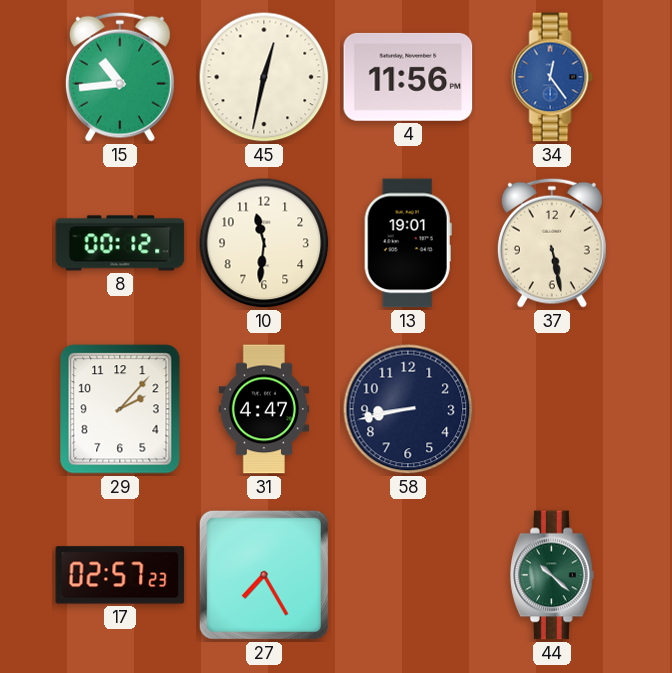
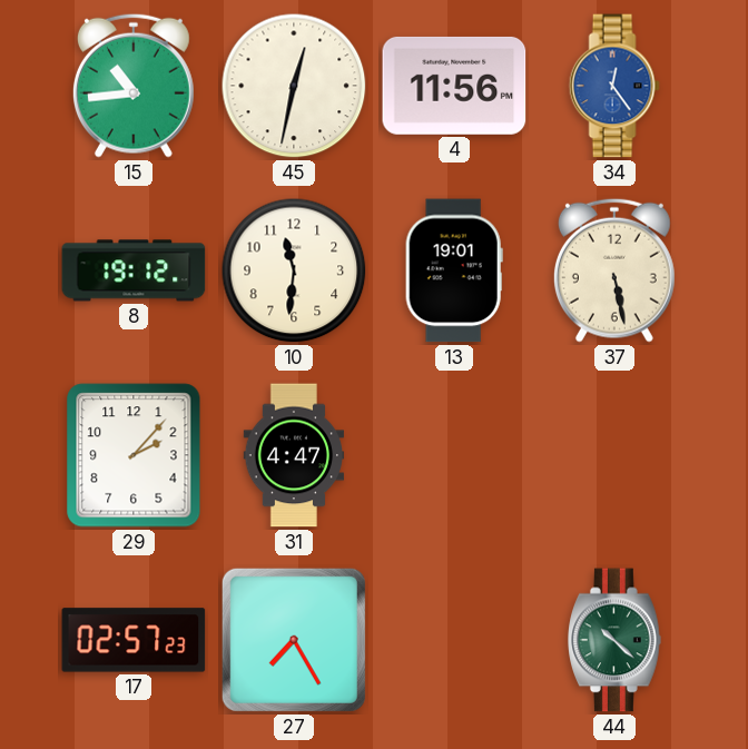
8: 00:12 -> 19:12 (134, 270)
58: 8:43 -> none (408, 409)
